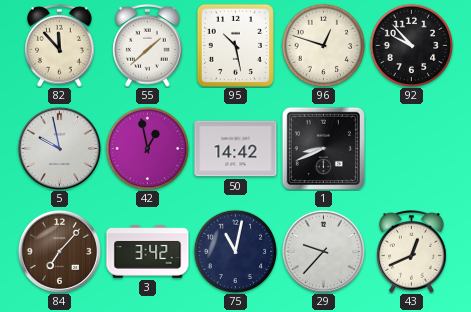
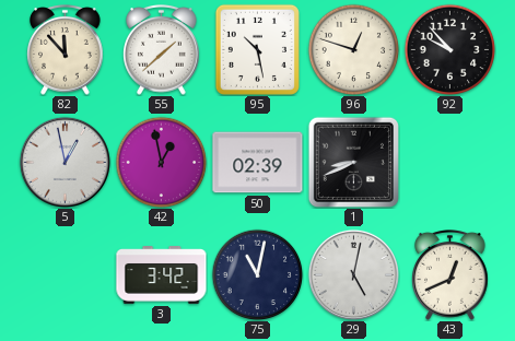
5: 9:58 -> 12:58 (65, 162)
50: 14:42 -> 02:39 (258, 163)
84: 7:07 -> none (59, 251)
29: 9:37 -> 5:02 (353, 274)
